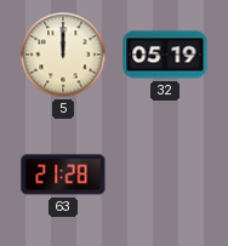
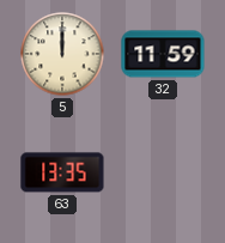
32: 05:19 -> 11:59 (163, 54)
63: 21:28 -> 13:35 (62, 172)
